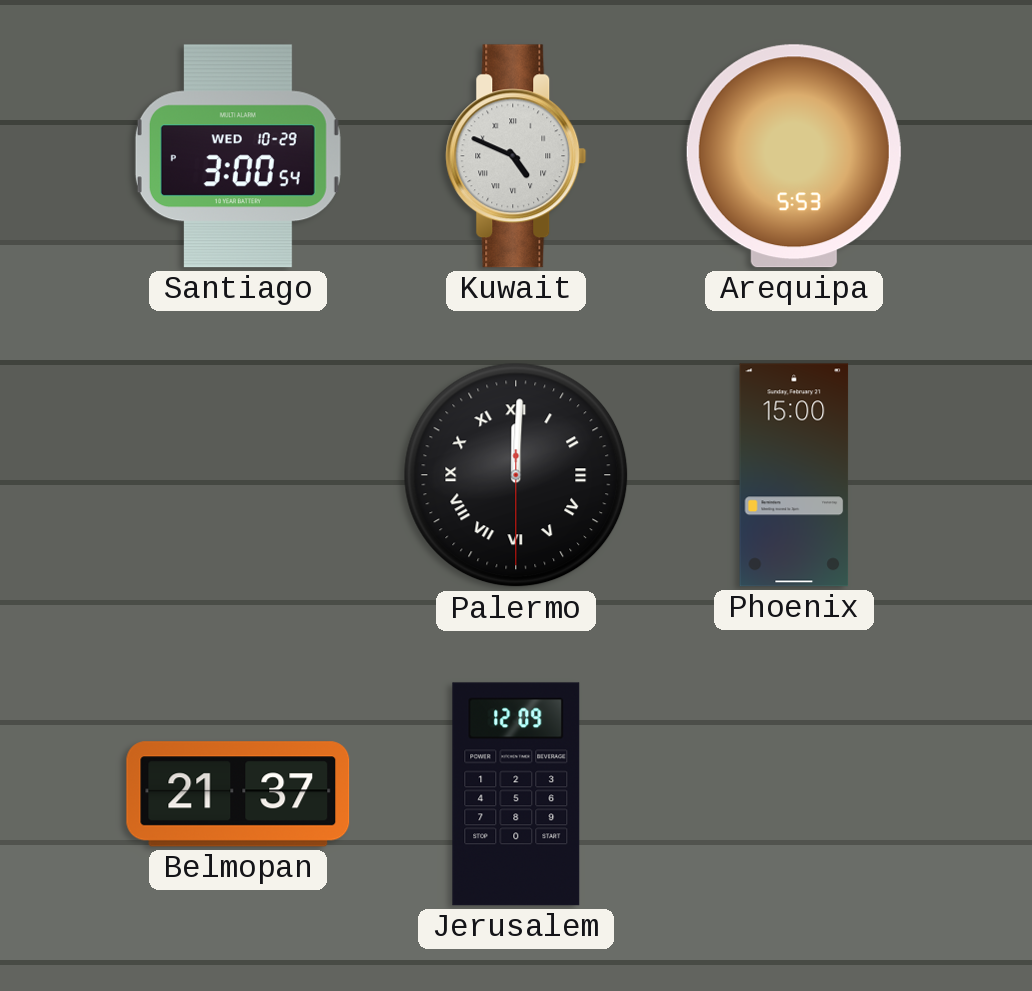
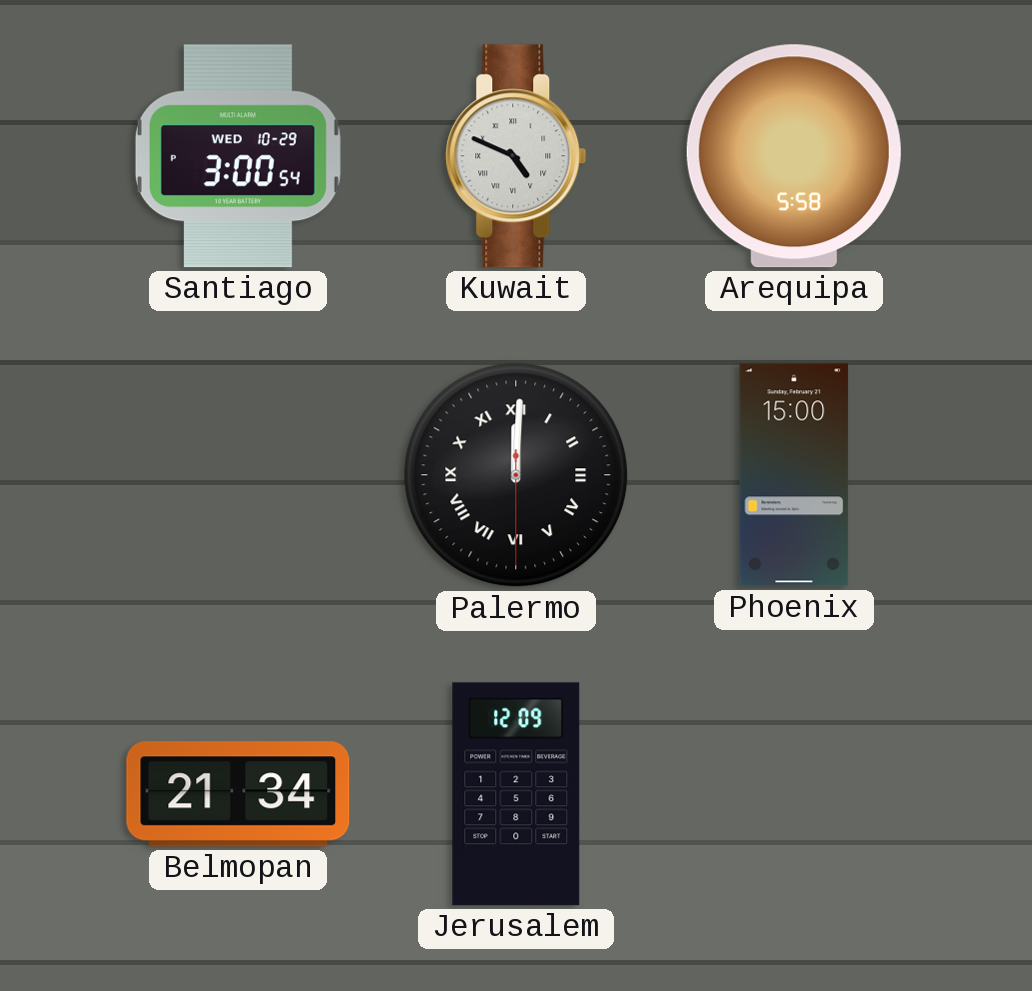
Arequipa: 5:53 -> 5:58 (794, 156)
Belmopan: 21:37 -> 21:34 (238, 794)
